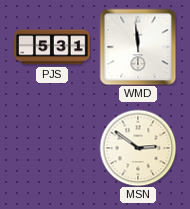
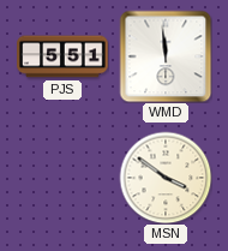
PJS: 5:31 -> 5:51 (62, 56)
MSN: 2:51 -> 3:51 (166, 178)
